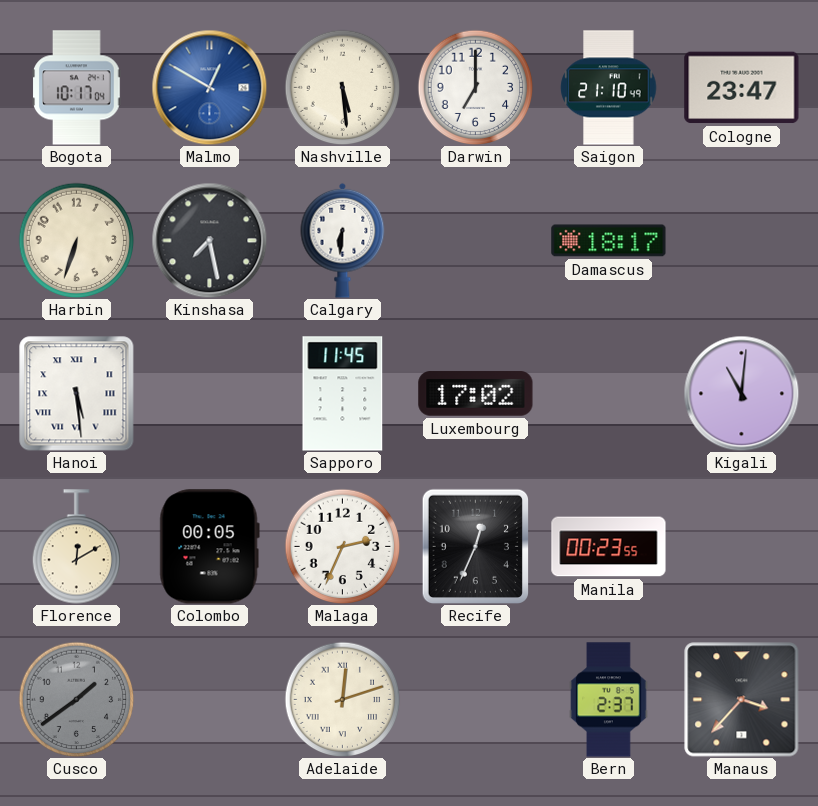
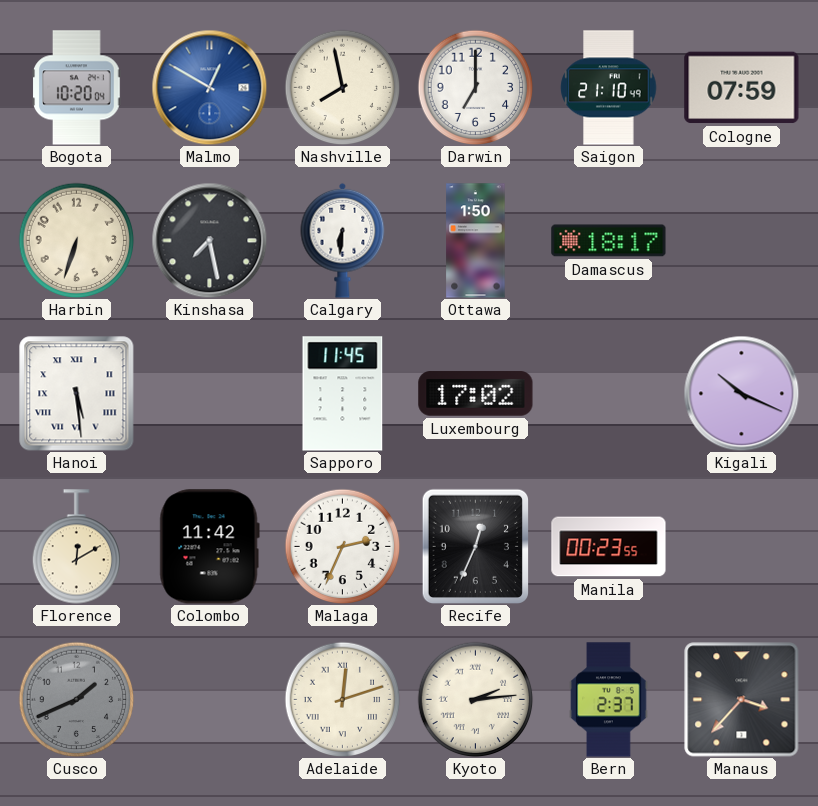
Bogota: 10:17 -> 10:20 (77, 88)
Nashville: 5:29 -> 7:58 (342, 87)
Cologne: 23:47 -> 07:59 (742, 88)
Ottawa: none -> 1:50 (476, 241)
Kigali: 11:01 -> 10:19 (741, 393)
Colombo: 00:05 -> 11:42 (209, 547)
Cusco: 1:39 -> 1:41 (76, 699)
Kyoto: none -> 2:14 (475, 699)
